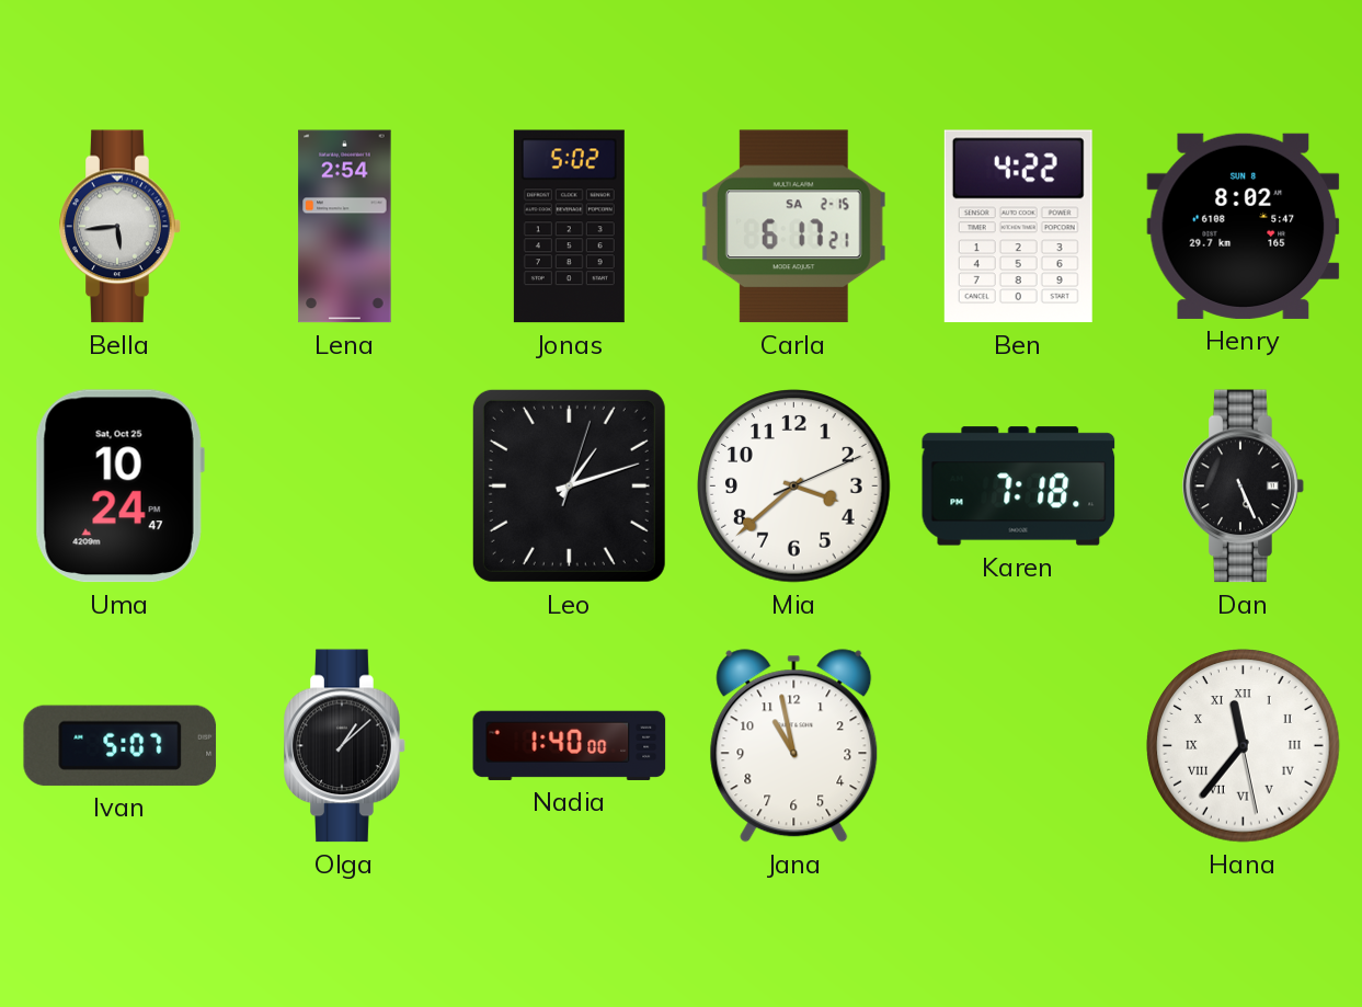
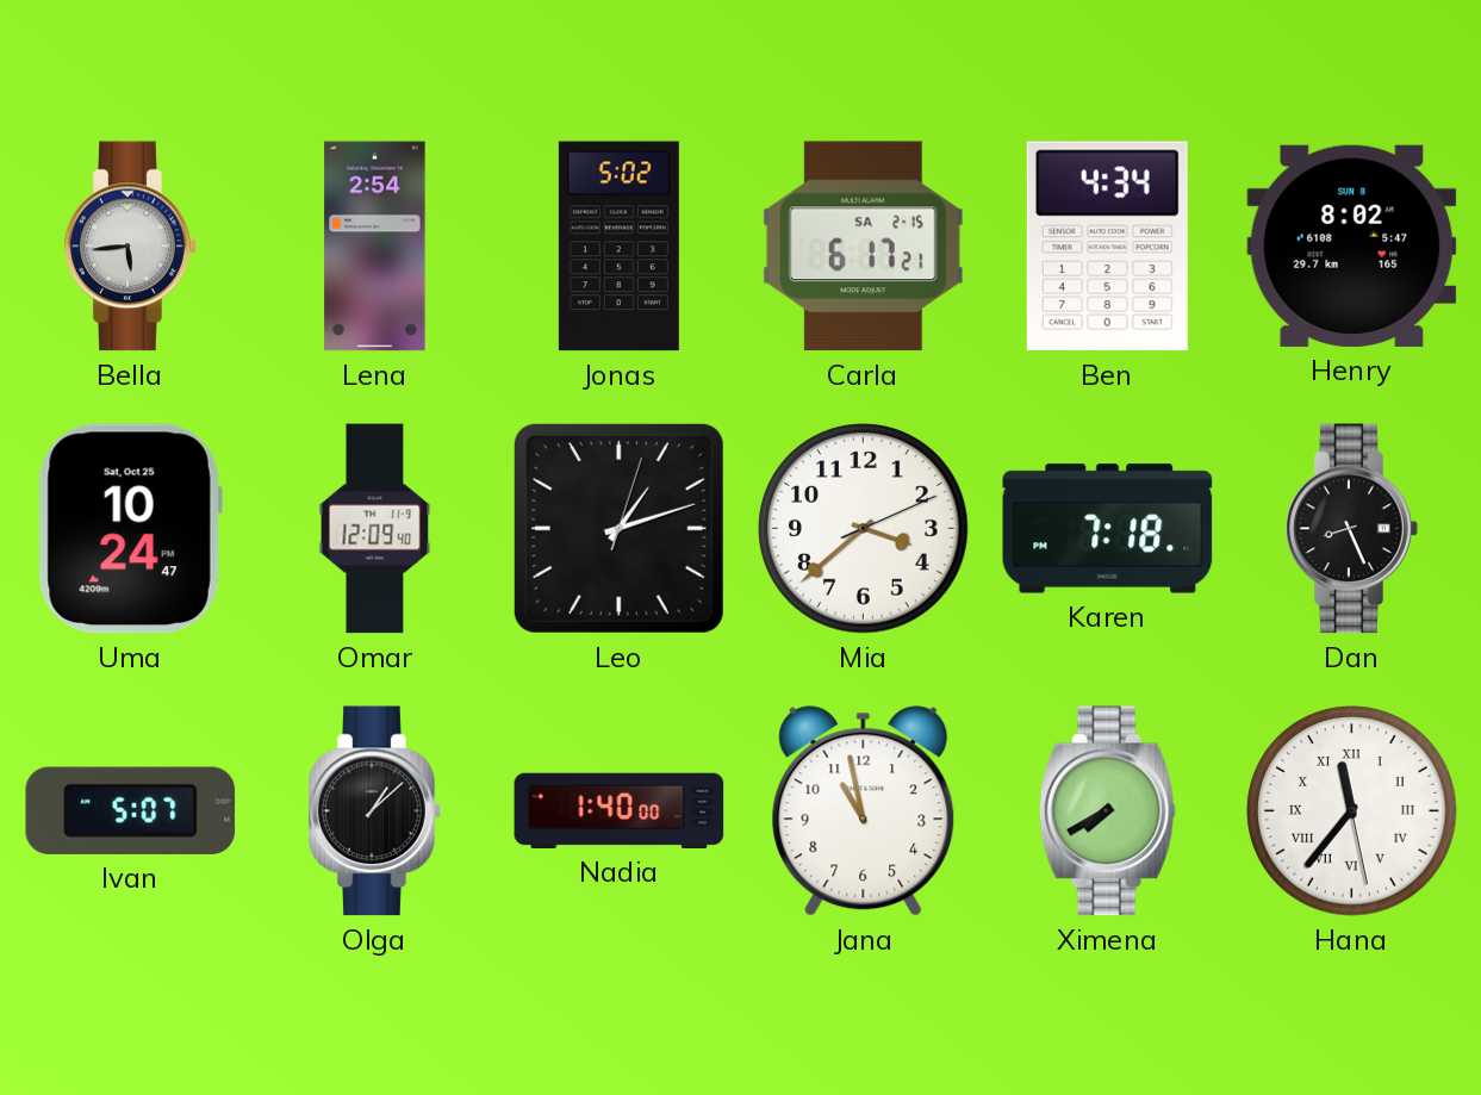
Ben: 4:22 -> 4:34 (1107, 247)
Omar: none -> 12:09 (375, 529)
Dan: 5:26 -> 8:26 (1352, 529)
Ximena: none -> 7:40 (1107, 811)
